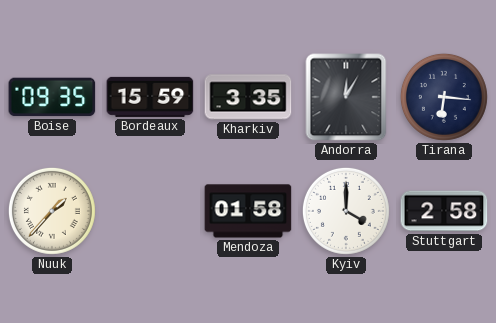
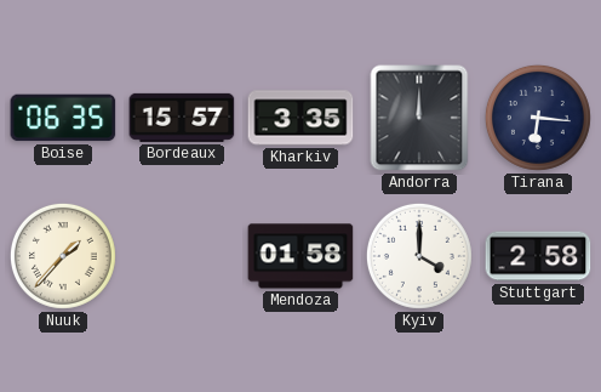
Boise: 09:35 -> 06:35 (63, 118)
Bordeaux: 15:59 -> 15:57 (182, 118)
Andorra: 12:05 -> 12:00 (419, 118)
